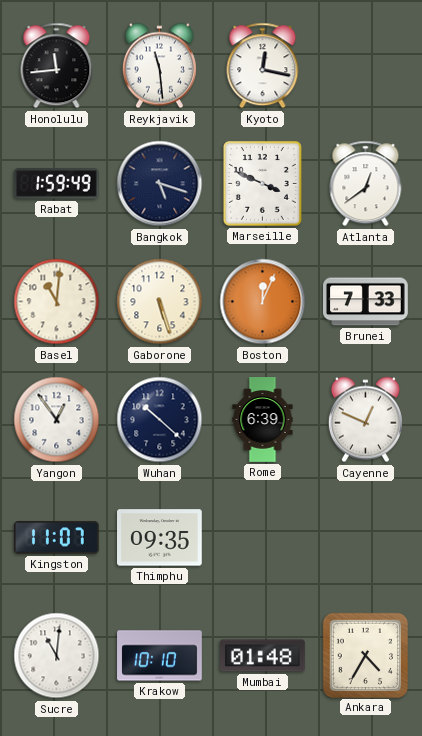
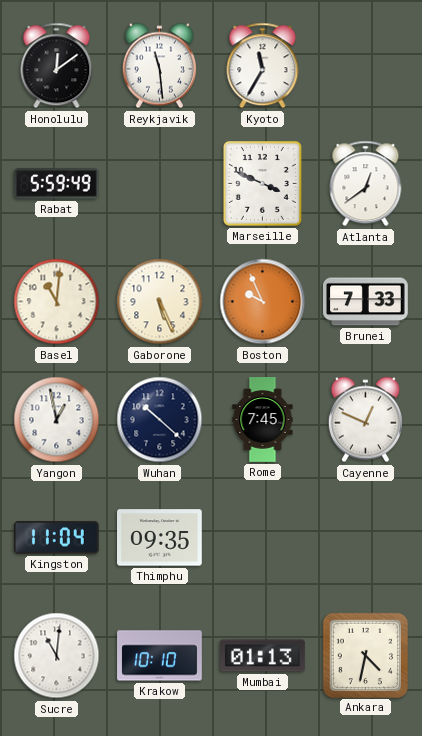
Honolulu: 11:44 -> 12:09 (57, 66)
Kyoto: 12:17 -> 11:35 (263, 66)
Rabat: 1:59 -> 5:59 (57, 184)
Bangkok: 5:18 -> none (160, 184)
Gaborone: 5:27 -> 5:26 (160, 302)
Boston: 12:04 -> 9:56 (263, 302)
Yangon: 12:54 -> 12:58 (57, 420)
Rome: 6:39 -> 7:45 (263, 420)
Kingston: 11:07 -> 11:04 (56, 538)
Mumbai: 01:48 -> 01:13 (263, 656)
Ankara: 4:35 -> 4:32 (365, 655)
